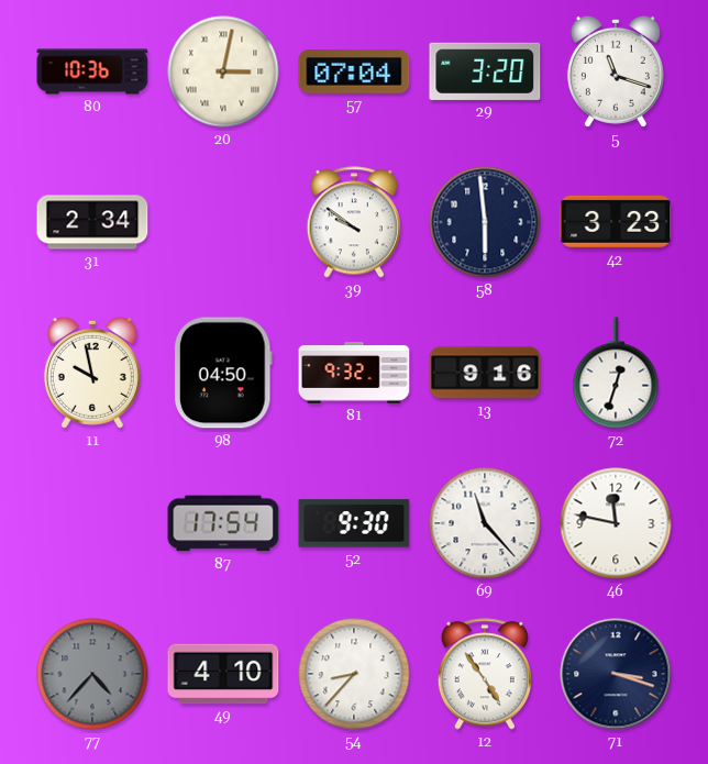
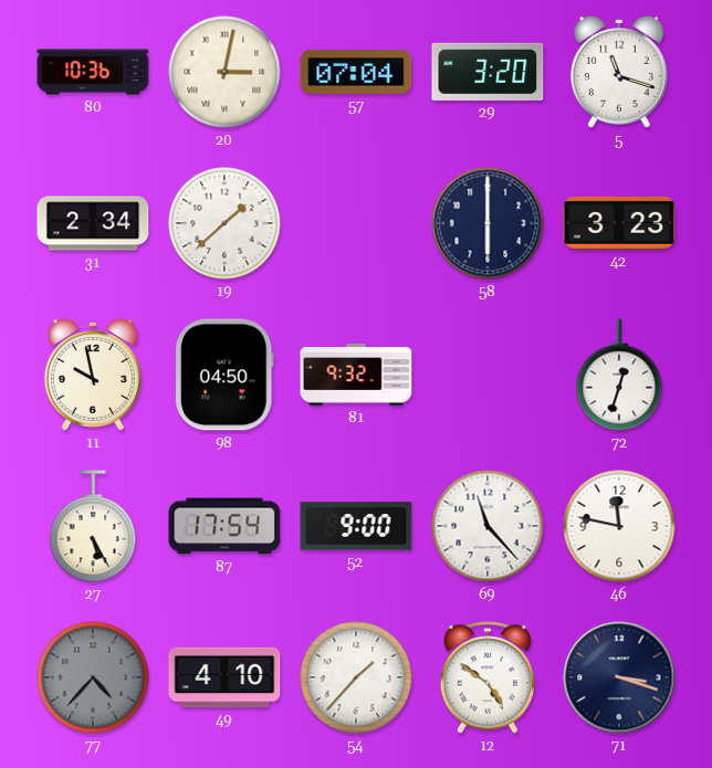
19: none -> 1:38 (224, 223)
39: 9:51 -> none (354, 222)
58: 5:59 -> 6:00 (488, 223)
13: 9:16 -> none (485, 373)
27: none -> 5:25 (93, 526)
52: 9:30 -> 9:00 (356, 526)
54: 8:37 -> 1:37 (356, 677)
12: 4:54 -> 4:51 (488, 677)
